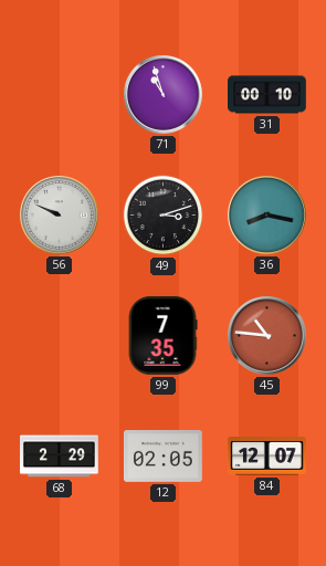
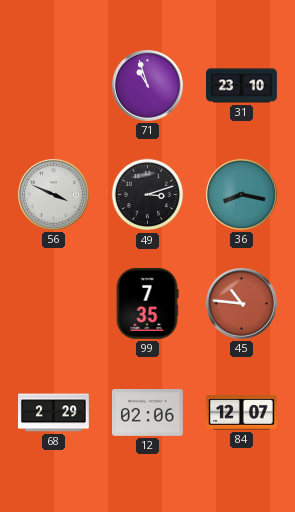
31: 00:10 -> 23:10 (242, 86)
56: 9:49 -> 3:49 (54, 195)
12: 02:05 -> 02:06 (148, 413)
